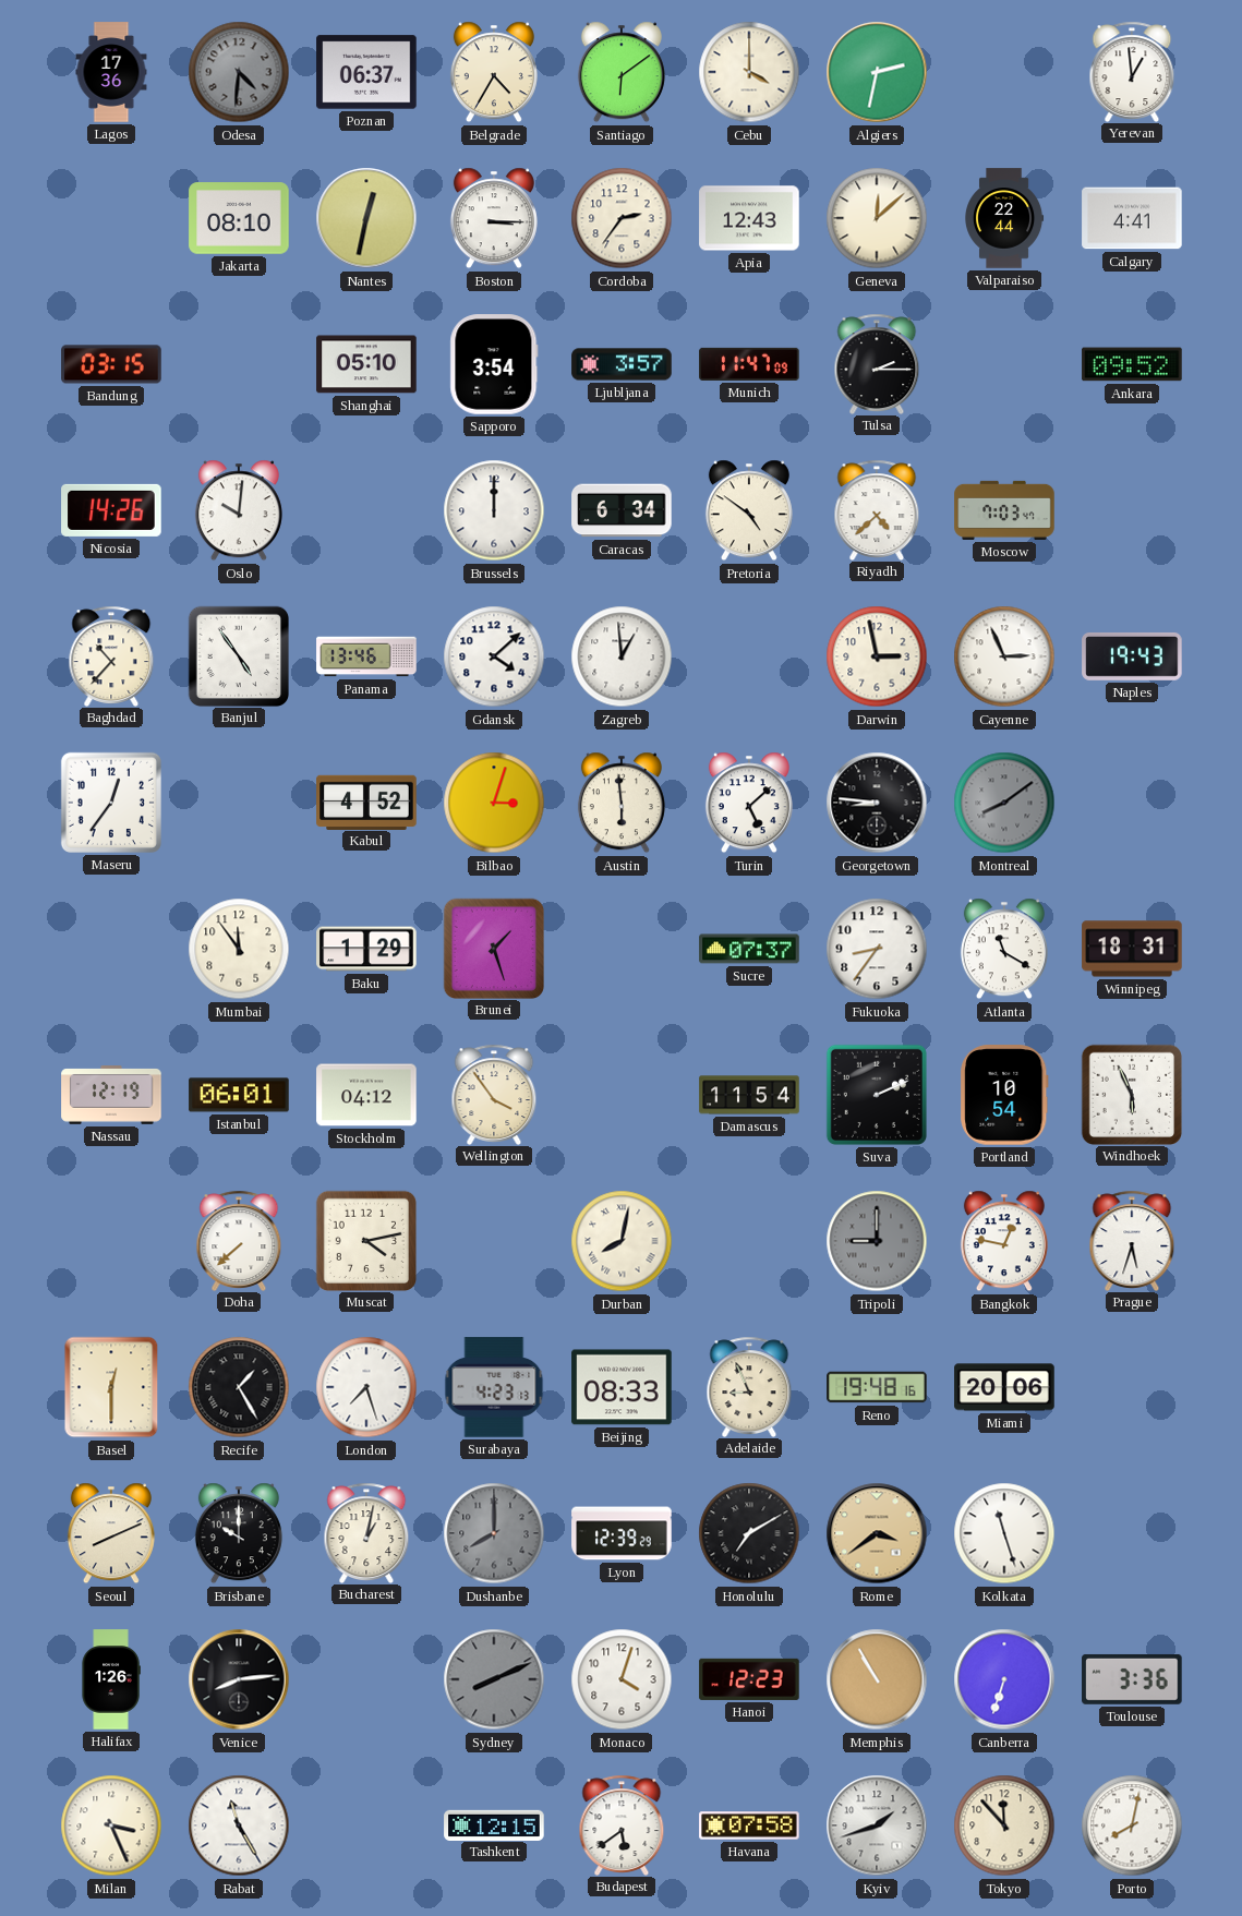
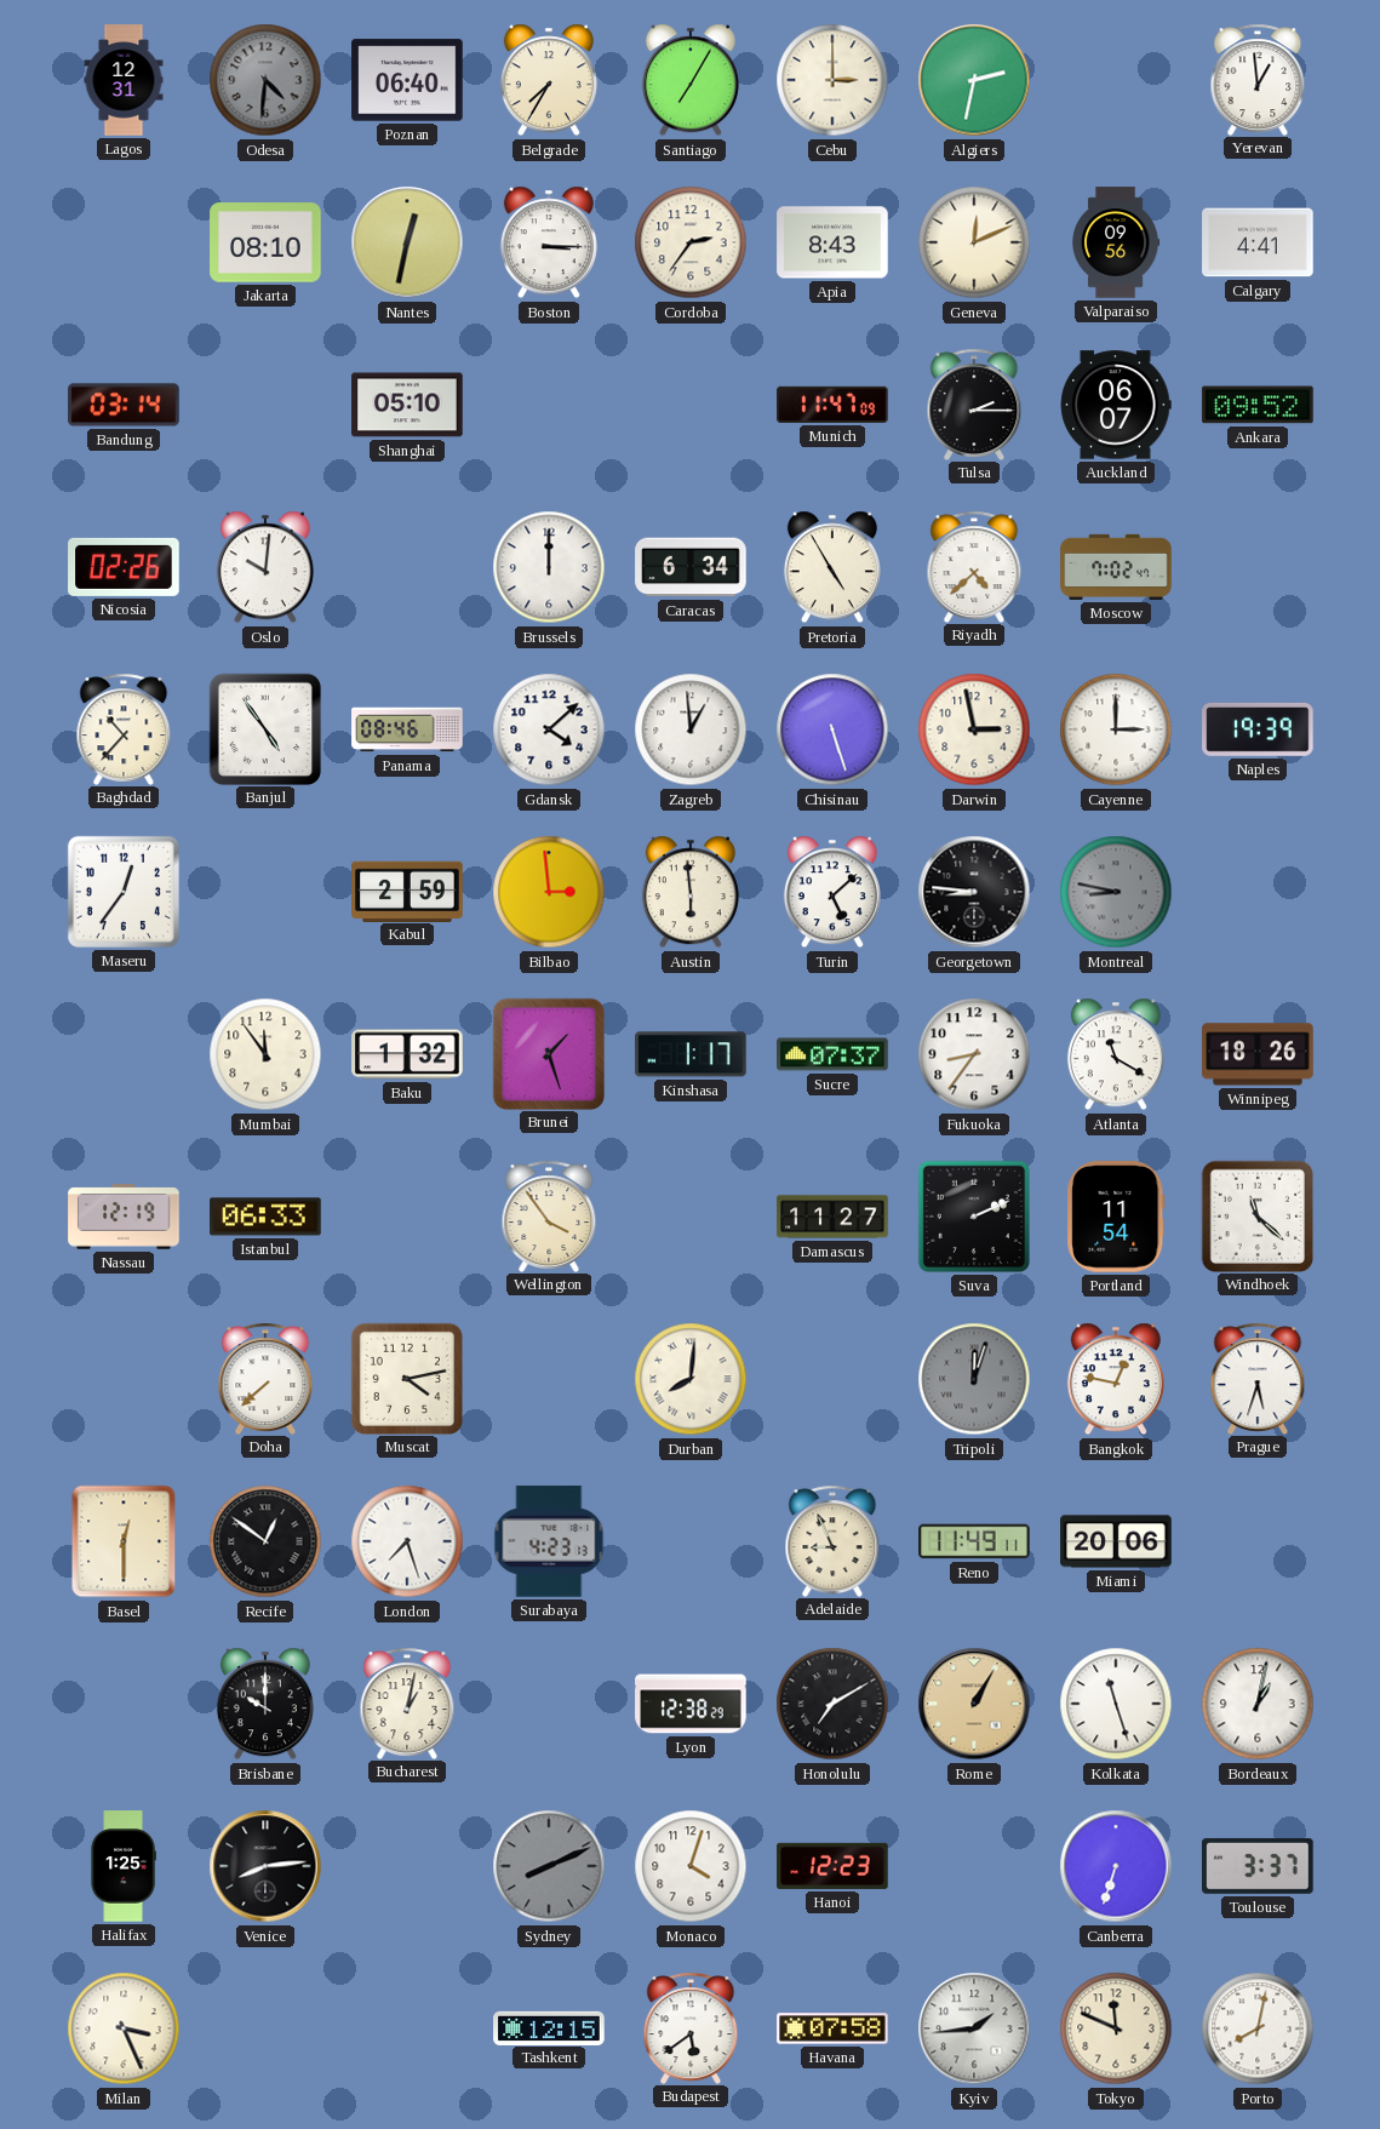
Lagos: 17:36 -> 12:31 (124, 80)
Poznan: 06:37 -> 06:40 (407, 80)
Belgrade: 4:35 -> 7:35 (549, 80)
Santiago: 6:09 -> 7:05 (691, 80)
Cebu: 4:00 -> 3:00 (832, 80)
Apia: 12:43 -> 8:43 (832, 242)
Geneva: 12:08 -> 12:11 (974, 242)
Valparaiso: 22:44 -> 09:56 (1117, 242)
Bandung: 03:15 -> 03:14 (124, 405)
Sapporo: 3:54 -> none (494, 364)
Ljubljana: 3:57 -> none (622, 364)
Auckland: none -> 06:07 (1116, 405)
Nicosia: 14:26 -> 02:26 (124, 567)
Pretoria: 4:51 -> 4:55 (832, 567)
Moscow: 7:03 -> 7:02 (1116, 567)
Panama: 13:46 -> 08:46 (407, 729)
Chisinau: none -> 5:27 (832, 729)
Cayenne: 2:56 -> 3:00 (1116, 729)
Naples: 19:43 -> 19:39 (1258, 729)
Kabul: 4:52 -> 2:59 (407, 891)
Bilbao: 3:03 -> 2:59 (549, 892)
Montreal: 8:09 -> 8:47 (1116, 892)
Baku: 1:29 -> 1:32 (407, 1054)
Kinshasa: none -> 1:17 (691, 1054)
Winnipeg: 18:31 -> 18:26 (1258, 1054)
Istanbul: 06:01 -> 06:33 (265, 1217)
Stockholm: 04:12 -> none (366, 1095)
Damascus: 11:54 -> 11:27 (832, 1217)
Portland: 10:54 -> 11:54 (1116, 1217)
Windhoek: 5:56 -> 11:22 (1256, 1215)
Durban: 8:02 -> 8:01 (691, 1379)
Tripoli: 9:00 -> 12:03 (974, 1379)
Recife: 1:25 -> 12:51 (265, 1541)
Beijing: 08:33 -> none (622, 1387)
Reno: 19:48 -> 11:49 (974, 1541)
Seoul: 8:11 -> none (111, 1533)
Dushanbe: 8:00 -> none (494, 1533)
Lyon: 12:39 -> 12:38 (691, 1704)
Rome: 3:39 -> 1:05 (974, 1704)
Bordeaux: none -> 1:02 (1258, 1704)
Halifax: 1:26 -> 1:25 (124, 1866)
Memphis: 10:55 -> none (877, 1679)
Toulouse: 3:36 -> 3:37 (1258, 1866)
Rabat: 11:25 -> none (239, 1825)
Kyiv: 1:42 -> 1:44 (974, 2028)
Tokyo: 11:53 -> 11:49 (1116, 2028)
